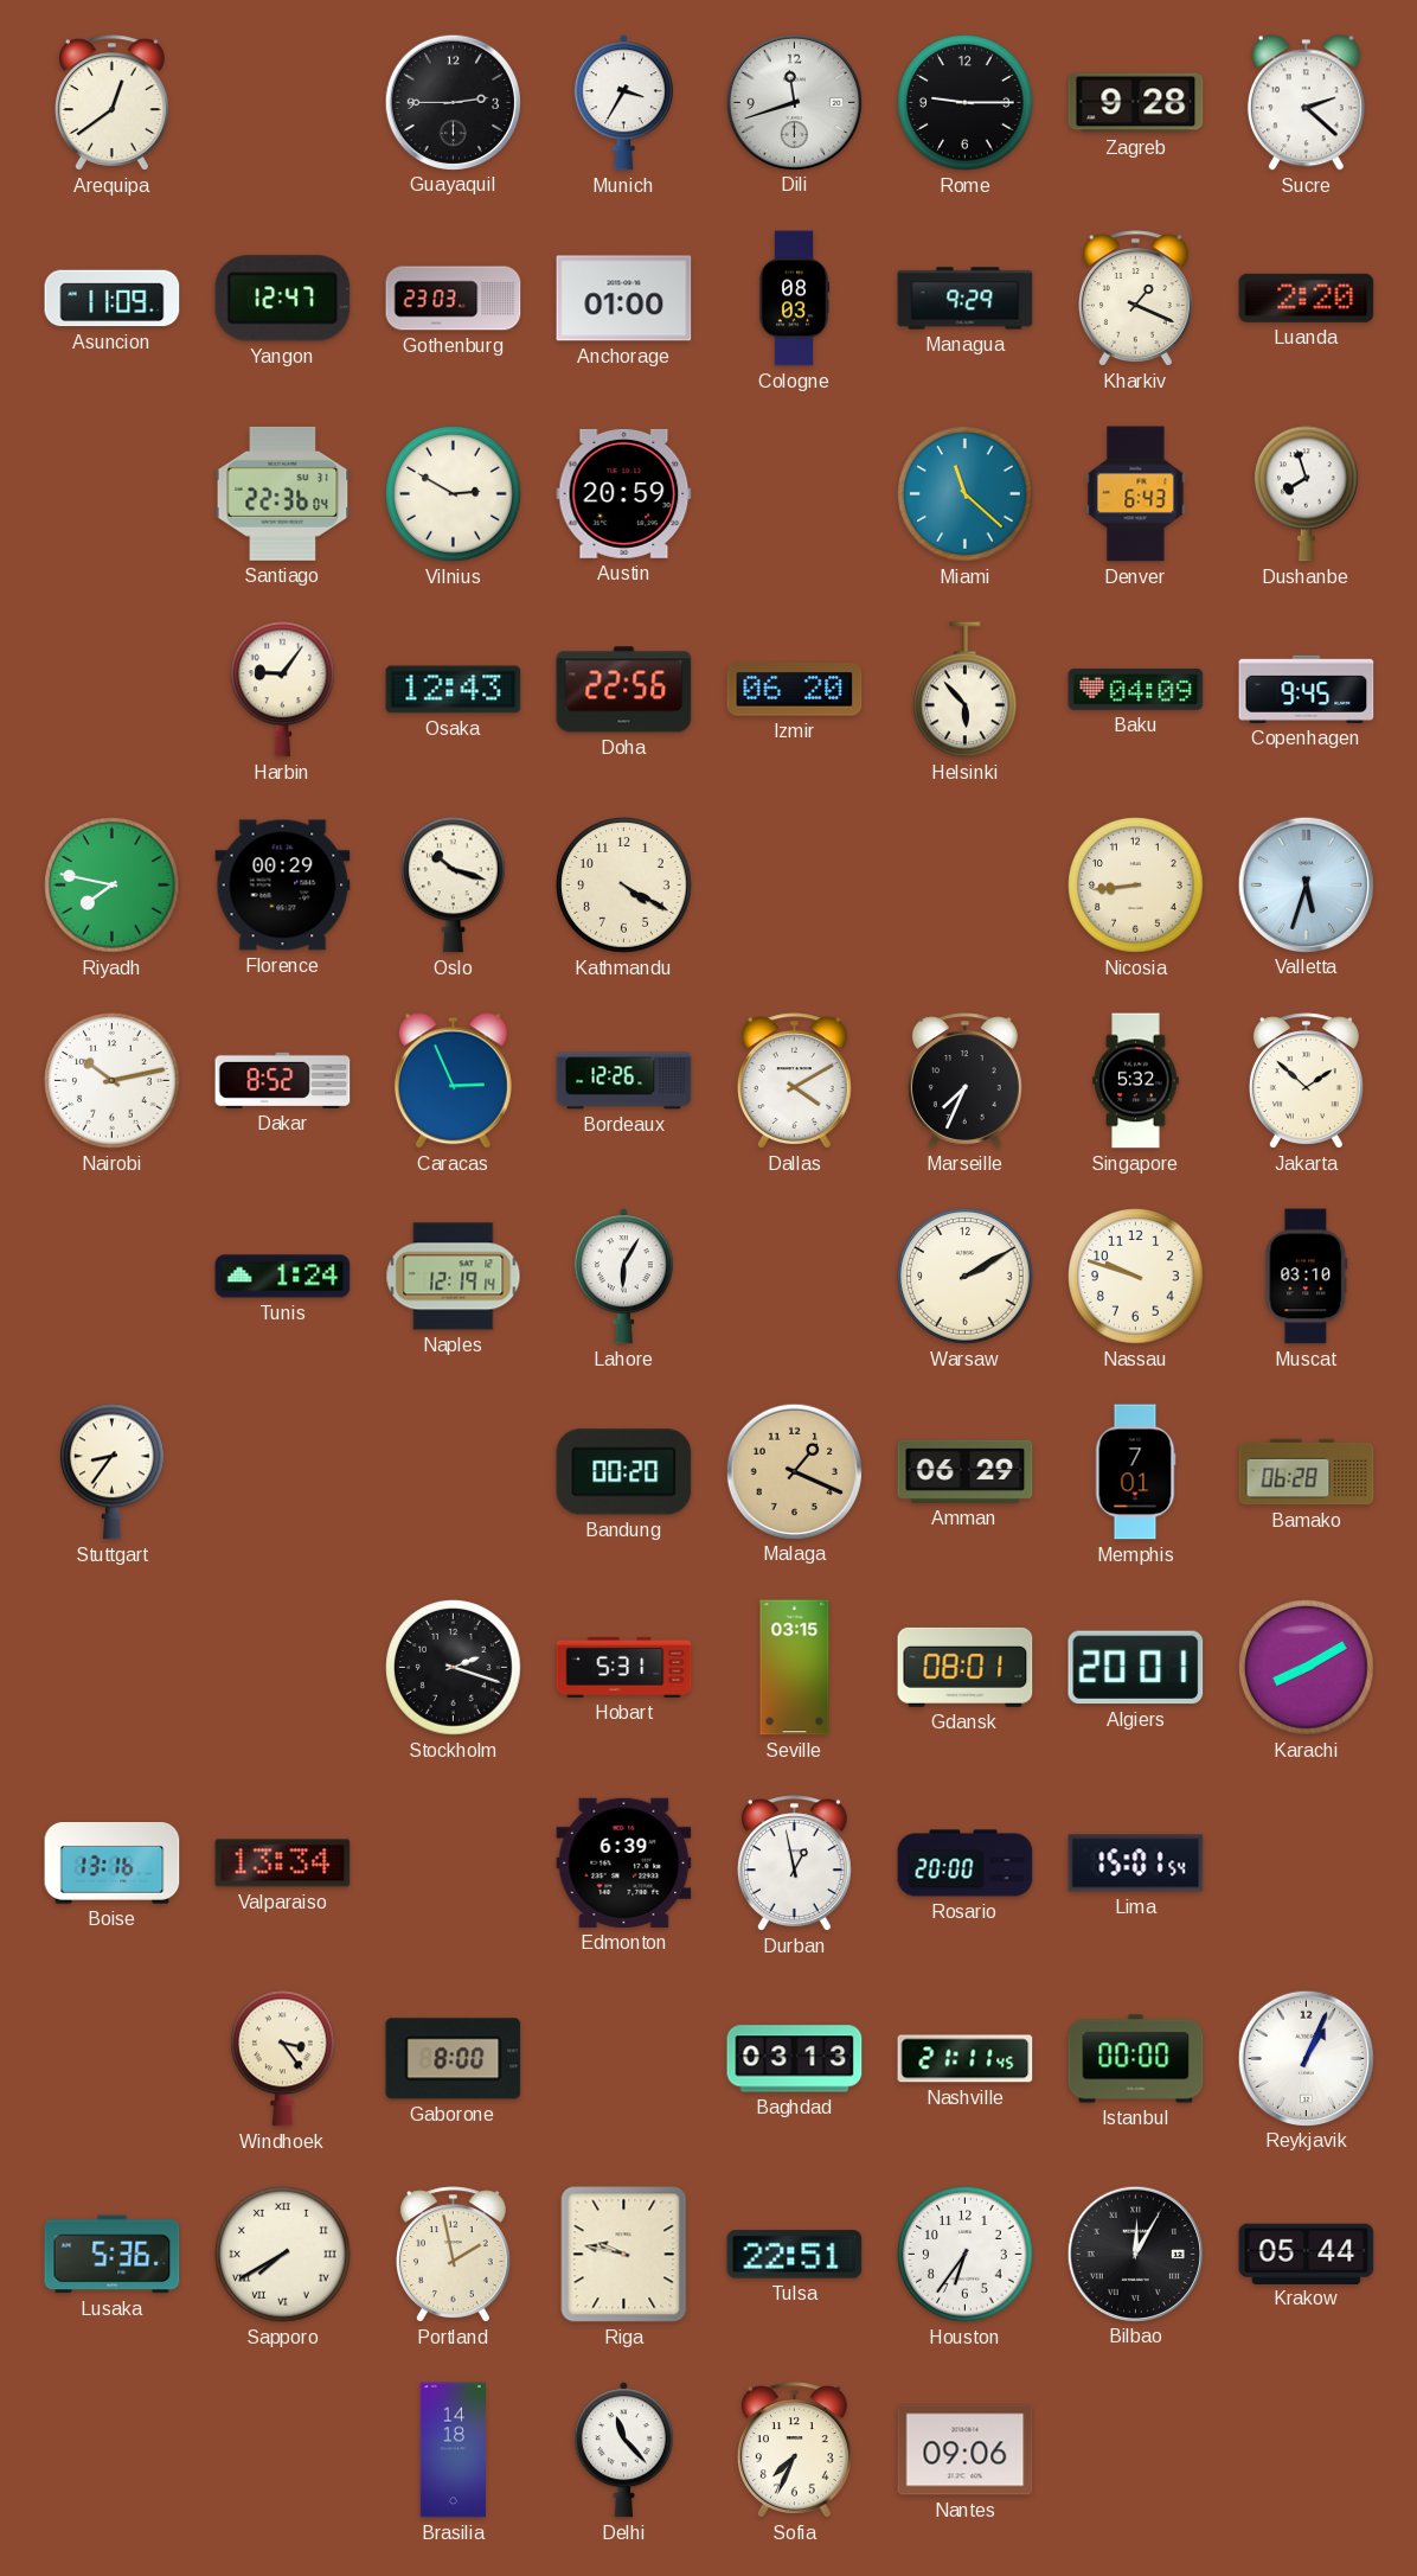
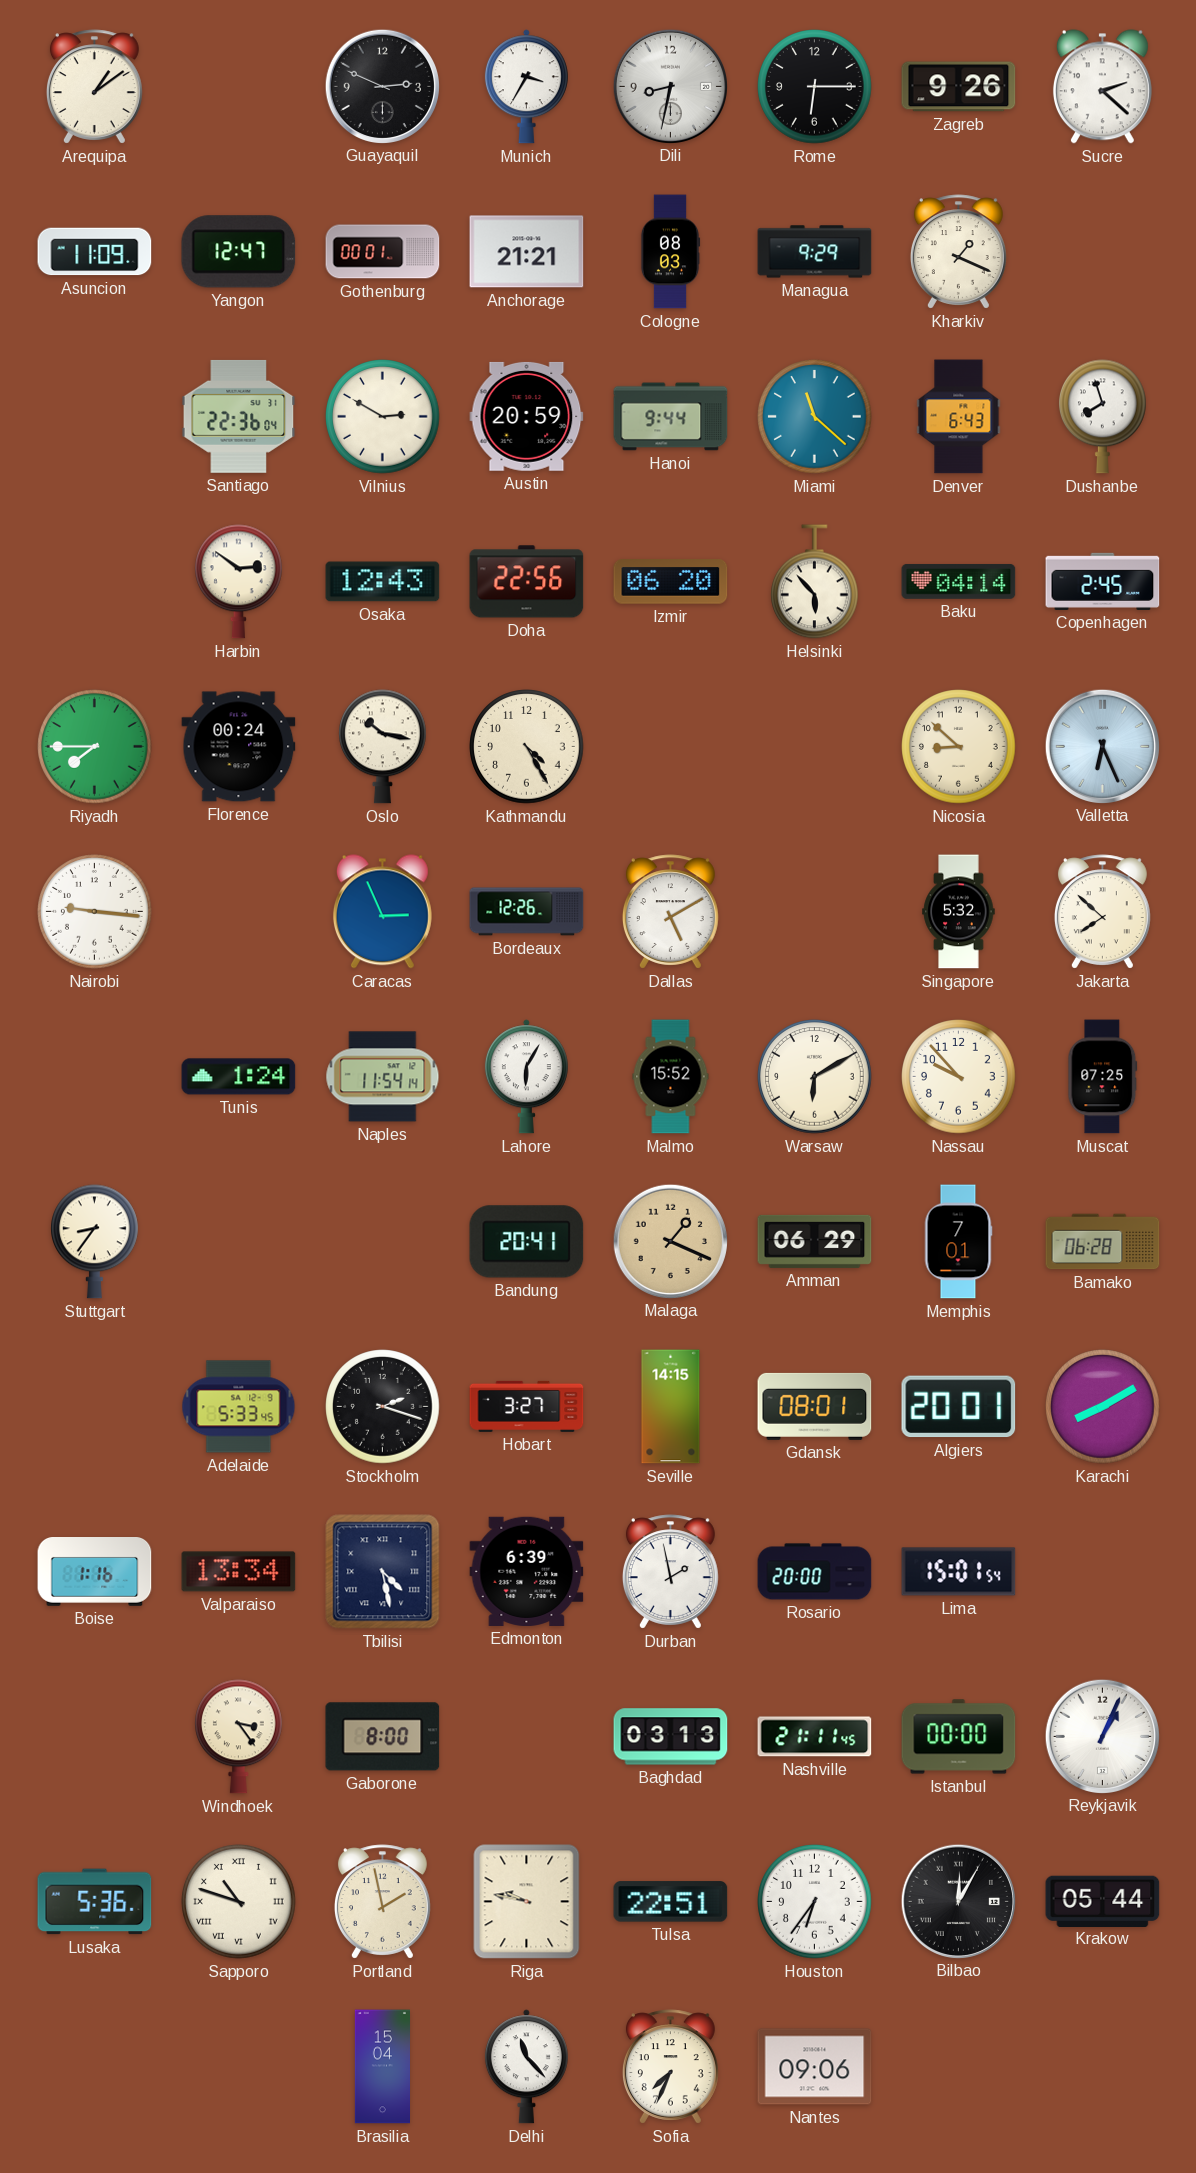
Arequipa: 12:39 -> 1:09 (94, 87)
Guayaquil: 2:45 -> 2:49 (382, 86)
Dili: 11:42 -> 8:32 (670, 86)
Rome: 9:15 -> 6:15 (815, 87)
Zagreb: 9:28 -> 9:26 (959, 87)
Gothenburg: 23:03 -> 00:01 (383, 252)
Anchorage: 01:00 -> 21:21 (527, 252)
Luanda: 2:20 -> none (1307, 298)
Hanoi: none -> 9:44 (671, 417)
Harbin: 9:06 -> 2:51 (239, 582)
Baku: 04:09 -> 04:14 (959, 581)
Copenhagen: 9:45 -> 2:45 (1103, 581)
Riyadh: 7:47 -> 7:45 (95, 747)
Florence: 00:29 -> 00:24 (239, 747)
Oslo: 10:18 -> 10:17 (383, 747)
Kathmandu: 4:20 -> 4:25 (527, 747)
Nicosia: 8:44 -> 8:52 (959, 747)
Valletta: 5:33 -> 6:26 (1102, 746)
Nairobi: 10:13 -> 9:16 (95, 912)
Dakar: 8:52 -> none (283, 1080)
Dallas: 4:10 -> 5:10 (670, 912)
Marseille: 7:34 -> none (964, 1081)
Jakarta: 1:52 -> 7:52 (1102, 912)
Naples: 12:19 -> 11:54 (383, 1077)
Malmo: none -> 15:52 (671, 1077)
Warsaw: 2:10 -> 6:10 (815, 1077)
Nassau: 9:48 -> 9:53 (959, 1077)
Muscat: 03:10 -> 07:25 (1103, 1077)
Bandung: 00:20 -> 20:41 (527, 1242)
Adelaide: none -> 5:33 (239, 1407)
Hobart: 5:31 -> 3:27 (527, 1406)
Seville: 03:15 -> 14:15 (671, 1407)
Boise: 13:16 -> 1:16 (95, 1572)
Tbilisi: none -> 4:28 (383, 1572)
Durban: 12:58 -> 1:58 (670, 1572)
Sapporo: 7:40 -> 10:48 (239, 1902)
Brasilia: 14:18 -> 15:04 (382, 2067)
